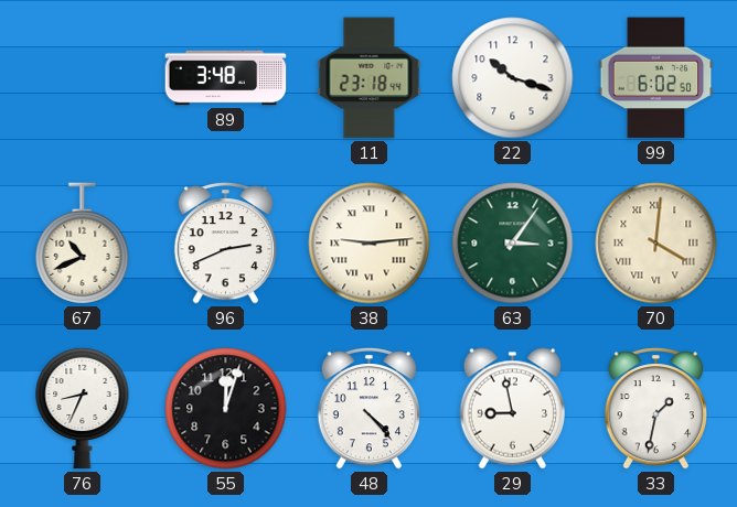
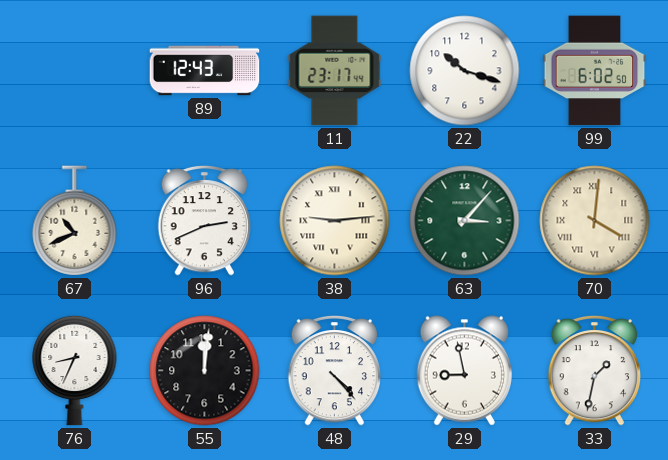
89: 3:48 -> 12:43 (205, 71)
11: 23:18 -> 23:17 (335, 71)
63: 3:06 -> 3:07 (465, 221)
55: 12:03 -> 12:01 (205, 371)
